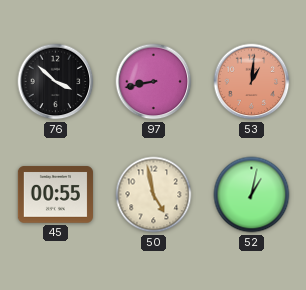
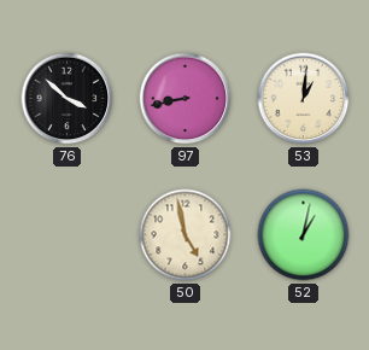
53 dial: salmon -> cream (304, 99)
45: 00:55 -> none (55, 195)
